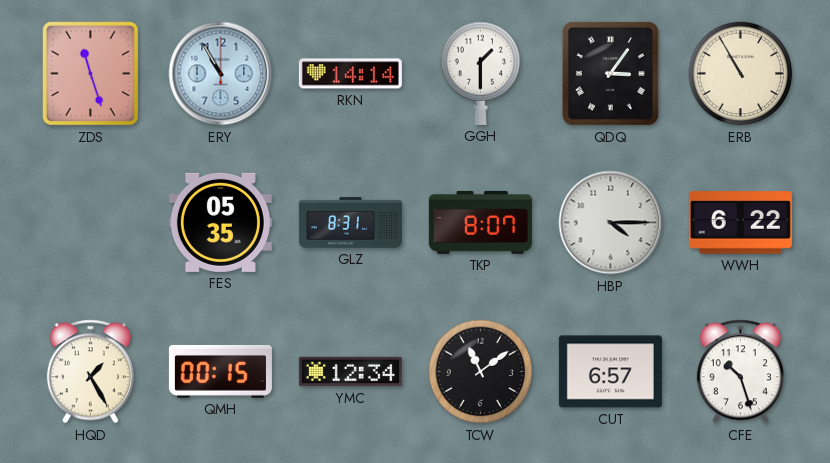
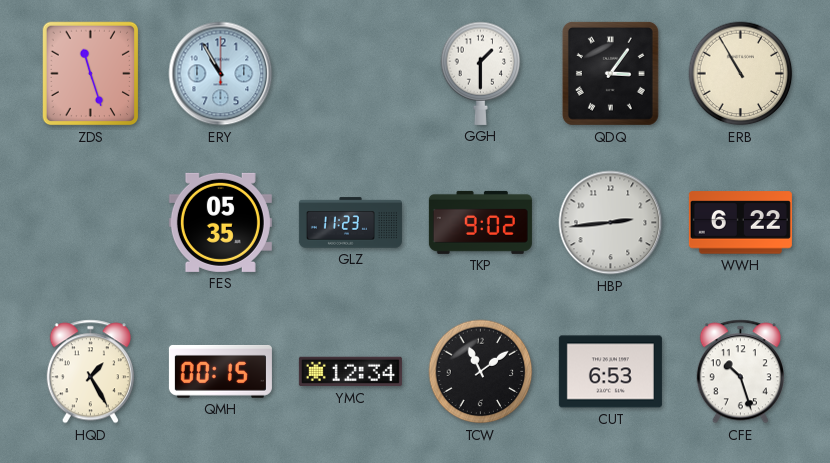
RKN: 14:14 -> none (350, 74)
GLZ: 8:31 -> 11:23 (350, 223)
TKP: 8:07 -> 9:02 (480, 222)
HBP: 4:15 -> 2:44 (611, 223)
CUT: 6:57 -> 6:53 (610, 372)
